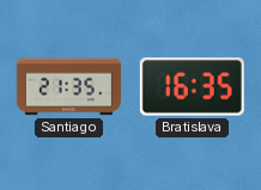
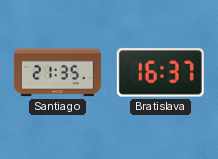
Bratislava: 16:35 -> 16:37 (160, 73)
